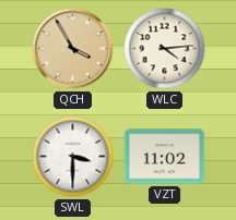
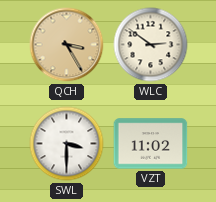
QCH: 3:55 -> 3:25 (67, 45)
WLC: 4:14 -> 2:51 (151, 45)
